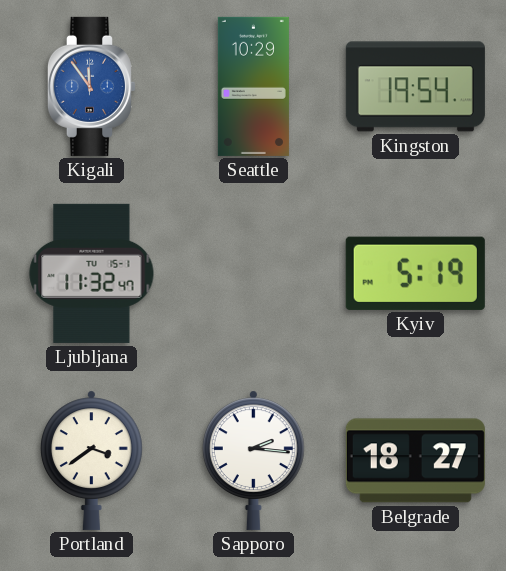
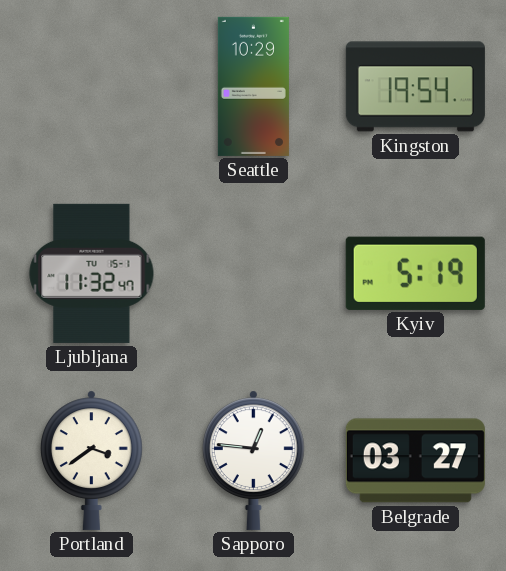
Kigali: 11:54 -> none (91, 86)
Sapporo: 2:16 -> 12:46 (253, 460)
Belgrade: 18:27 -> 03:27 (415, 461)
